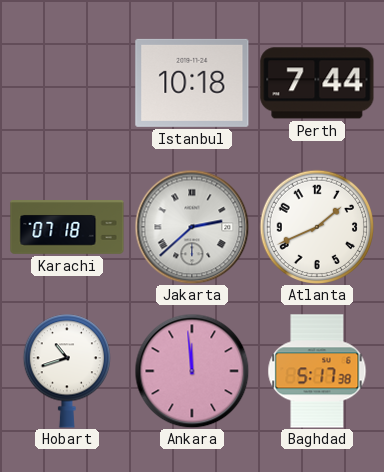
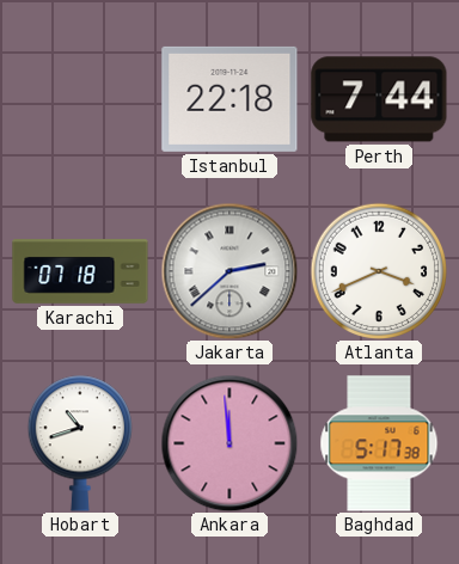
Istanbul: 10:18 -> 22:18 (229, 99)
Atlanta: 1:41 -> 3:41 (378, 270)
